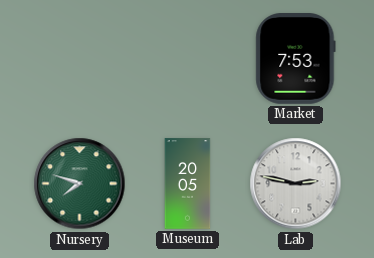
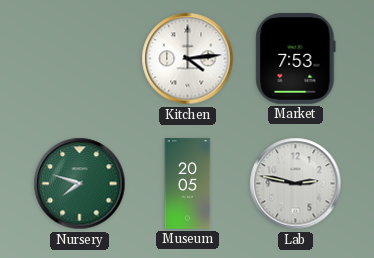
Kitchen: none -> 4:14 (188, 59)
